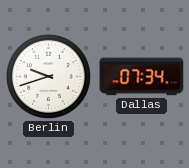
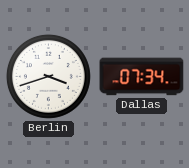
Berlin: 9:42 -> 3:42 (48, 76)
